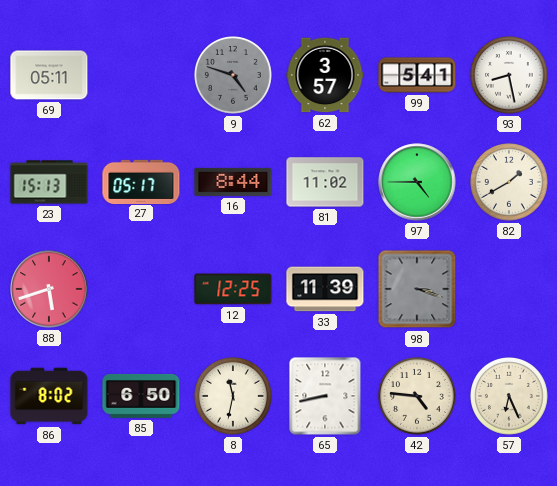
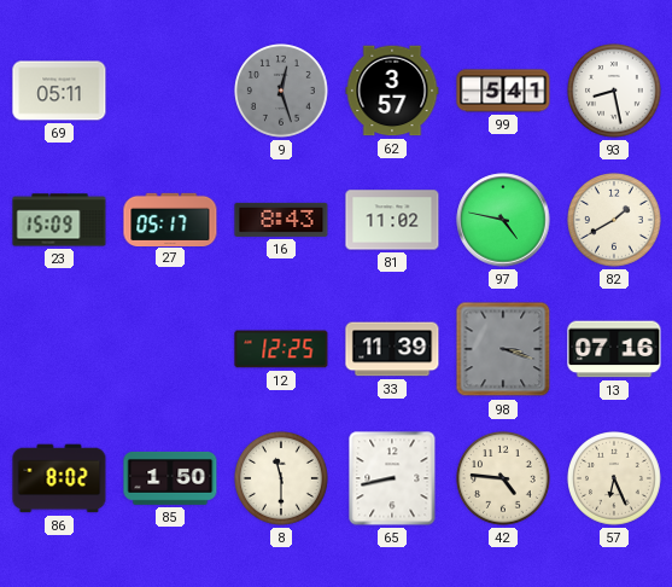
9: 4:48 -> 12:27 (282, 92)
23: 15:13 -> 15:09 (59, 220)
16: 8:44 -> 8:43 (281, 220)
97: 4:45 -> 4:47 (503, 220)
88: 5:42 -> none (49, 289)
13: none -> 07:16 (614, 349)
85: 6:50 -> 1:50 (170, 478)
8: 11:32 -> 11:30 (282, 480)
